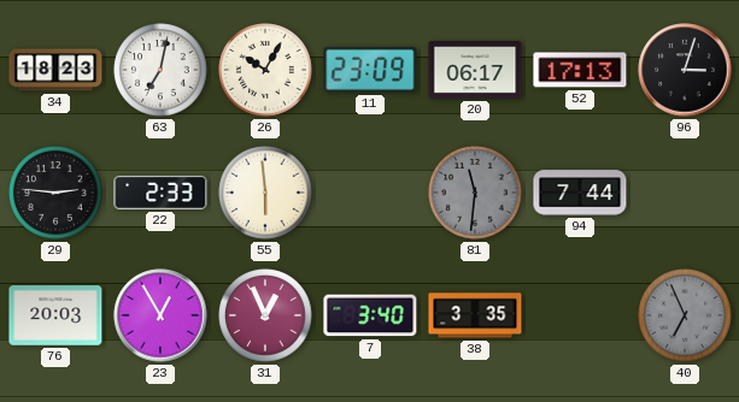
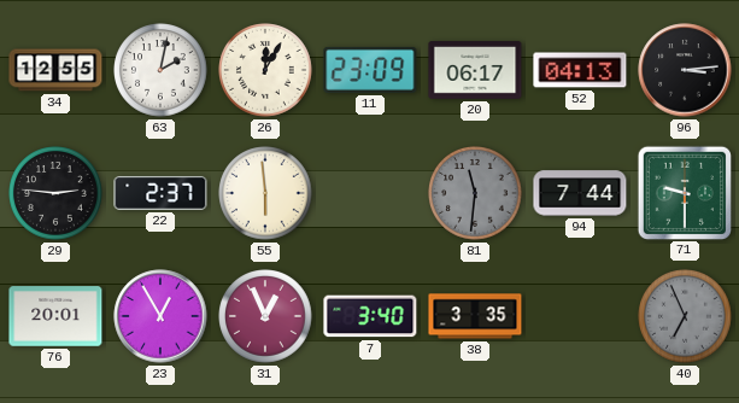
34: 18:23 -> 12:55 (55, 70)
63: 7:02 -> 2:02 (160, 70)
26: 10:05 -> 12:05 (265, 70)
52: 17:13 -> 04:13 (580, 70)
96: 3:03 -> 3:14 (685, 70)
22: 2:33 -> 2:37 (160, 193)
71: none -> 9:30 (684, 192)
76: 20:03 -> 20:01 (55, 316)
